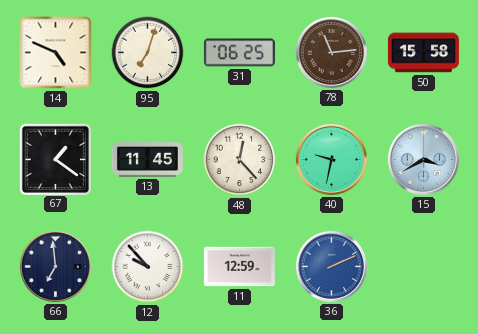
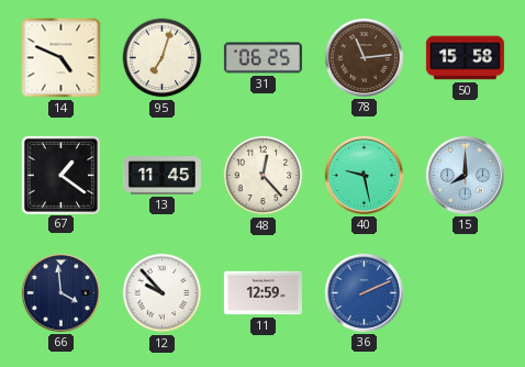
40: 9:32 -> 9:28 (364, 175)
15: 3:40 -> 8:00 (465, 175)
66: 6:59 -> 3:59 (60, 292)
